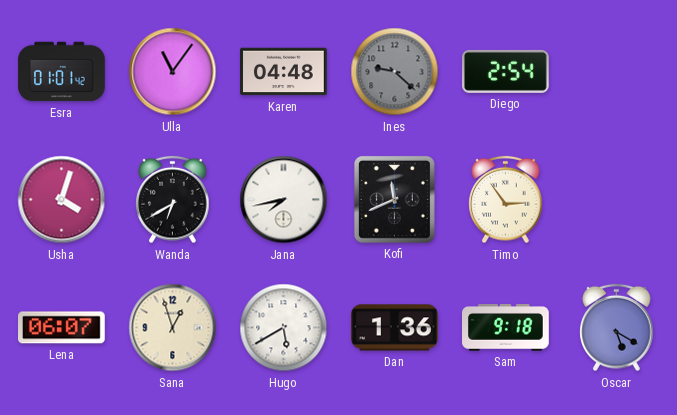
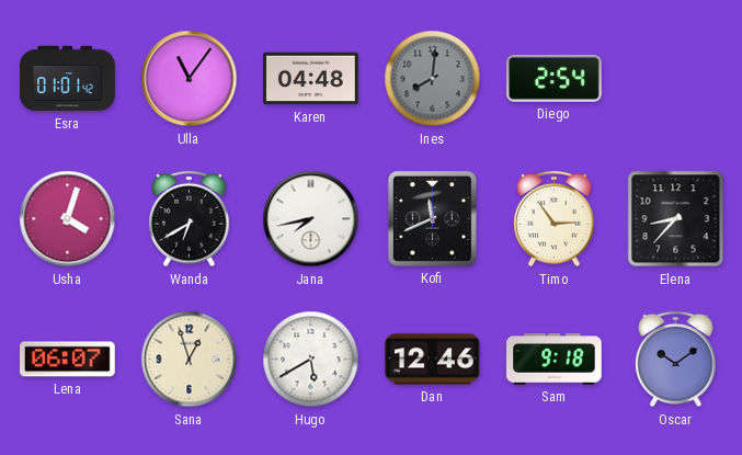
Ines: 9:22 -> 8:01 (433, 79)
Elena: none -> 8:37 (676, 219)
Dan: 1:36 -> 12:46 (433, 360)
Oscar: 5:20 -> 10:09 (676, 360)
